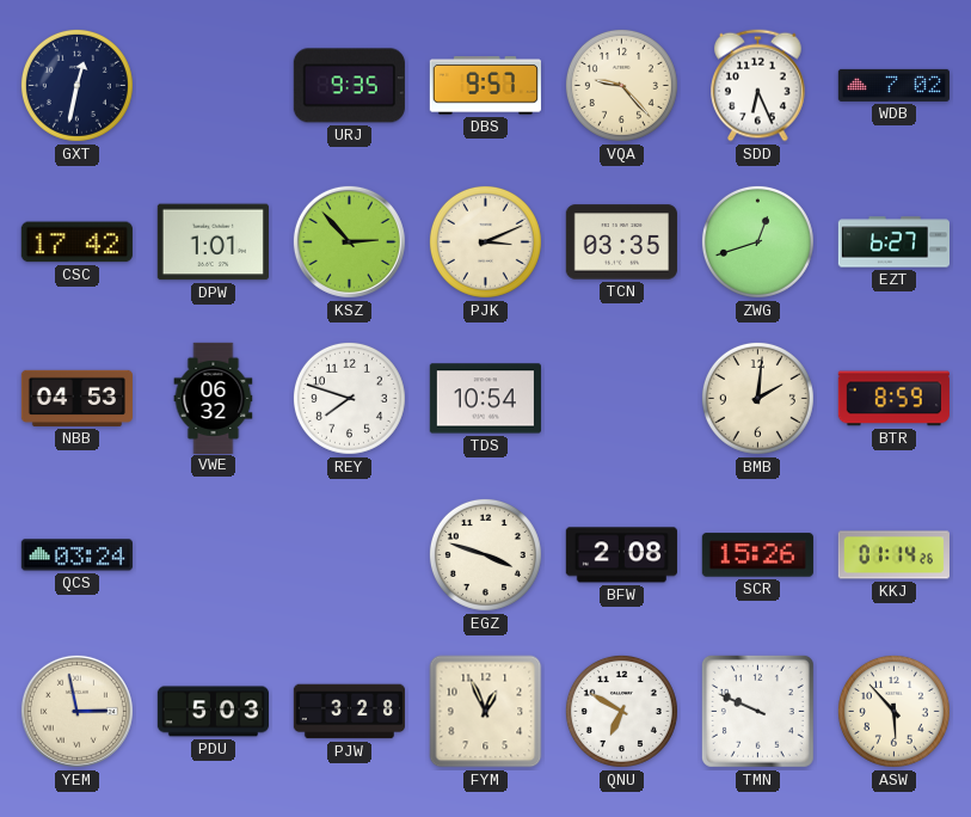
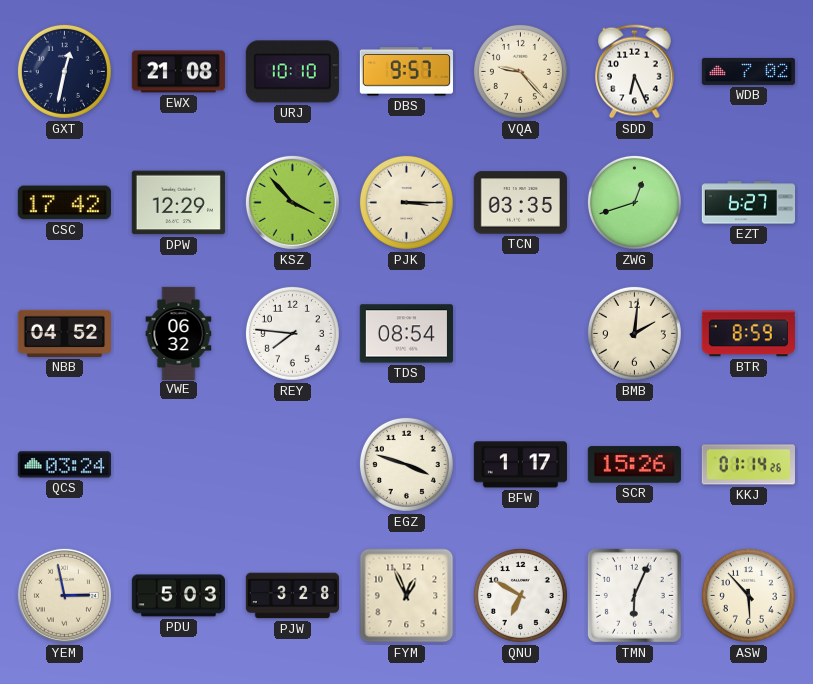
EWX: none -> 21:08 (178, 72)
URJ: 9:35 -> 10:10 (292, 72)
DPW: 1:01 -> 12:29 (178, 203)
KSZ: 2:53 -> 3:53 (292, 202)
PJK: 3:11 -> 3:15 (406, 202)
NBB: 04:53 -> 04:52 (64, 333)
REY: 7:48 -> 7:46 (292, 333)
TDS: 10:54 -> 08:54 (406, 334)
BFW: 2:08 -> 1:17 (520, 465)
TMN: 9:49 -> 6:04 (634, 595)
